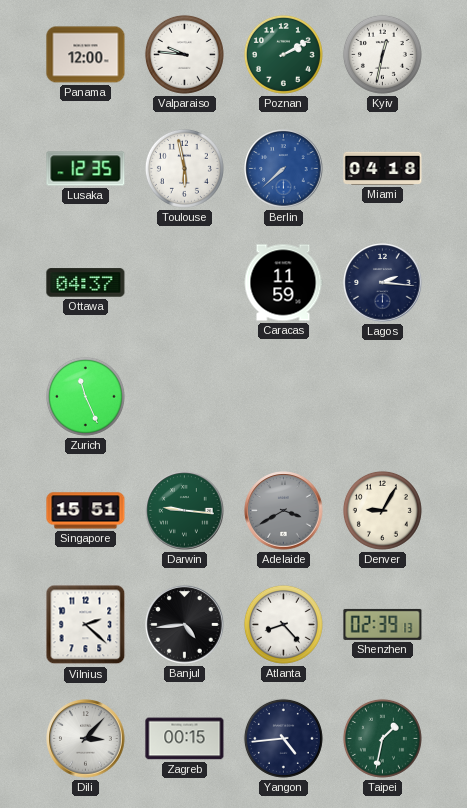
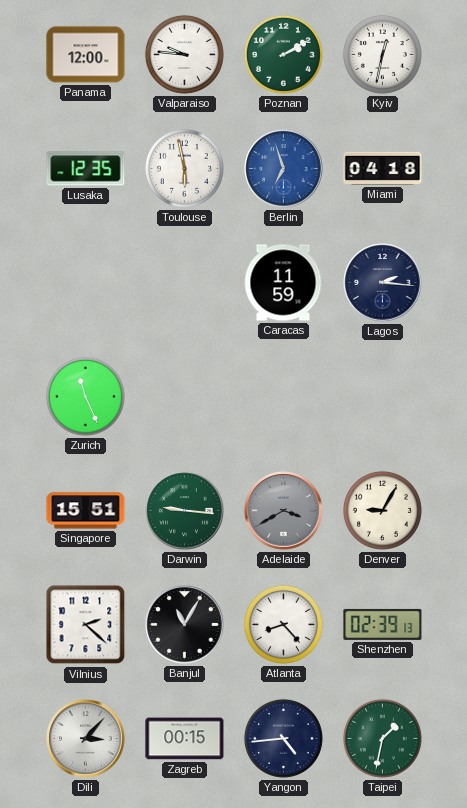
Berlin: 7:38 -> 6:57 (284, 169)
Ottawa: 04:37 -> none (86, 283)
Banjul: 4:44 -> 11:05 (185, 625)
